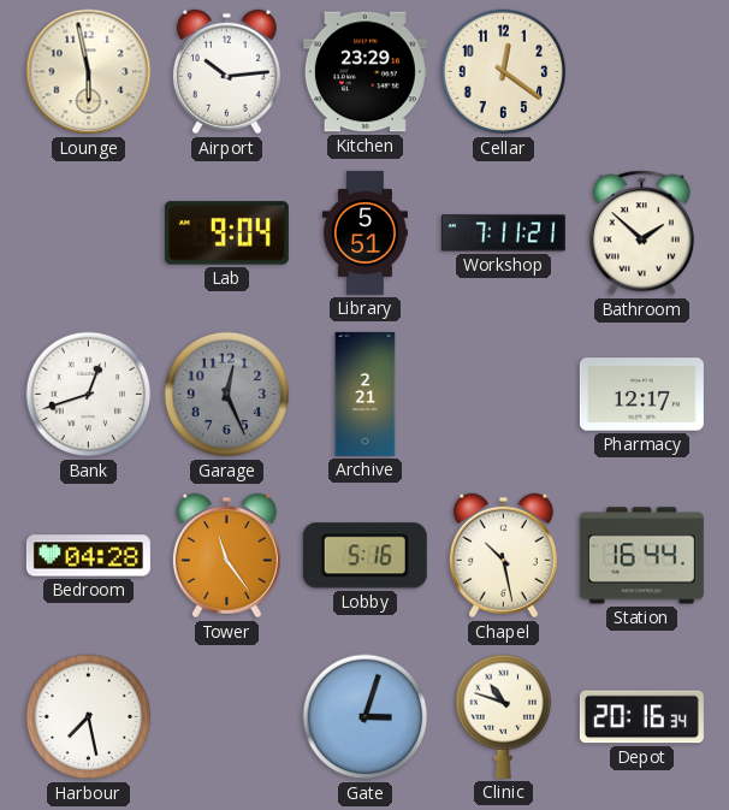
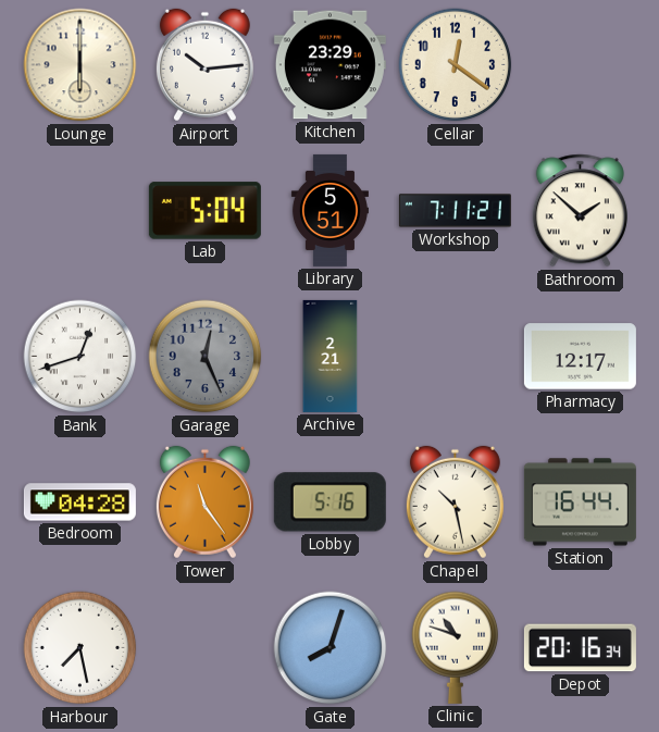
Lounge: 5:58 -> 6:00 (80, 65)
Lab: 9:04 -> 5:04 (204, 211)
Gate: 3:03 -> 8:03 (331, 648)
